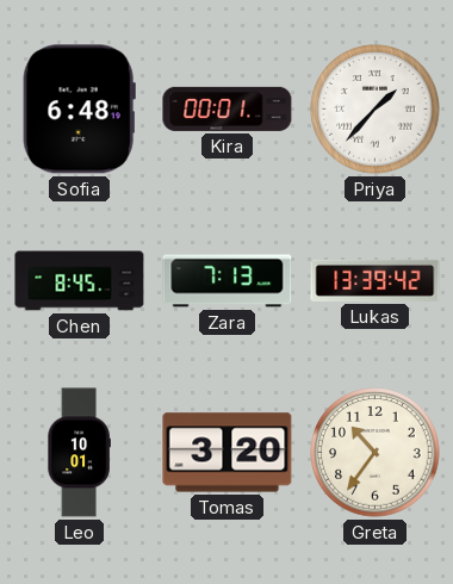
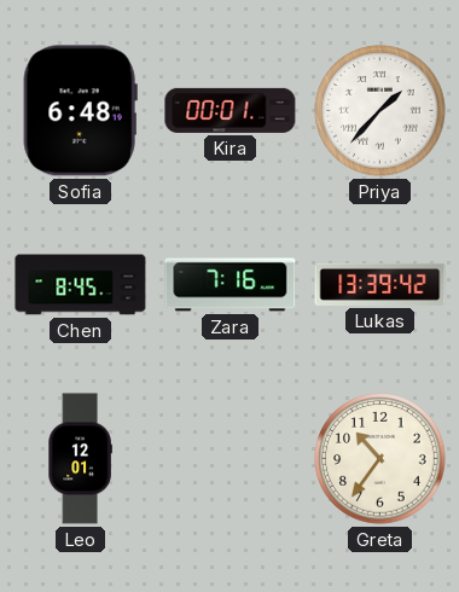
Zara: 7:13 -> 7:16 (231, 285)
Leo: 10:01 -> 12:01 (80, 459)
Tomas: 3:20 -> none (228, 453)
